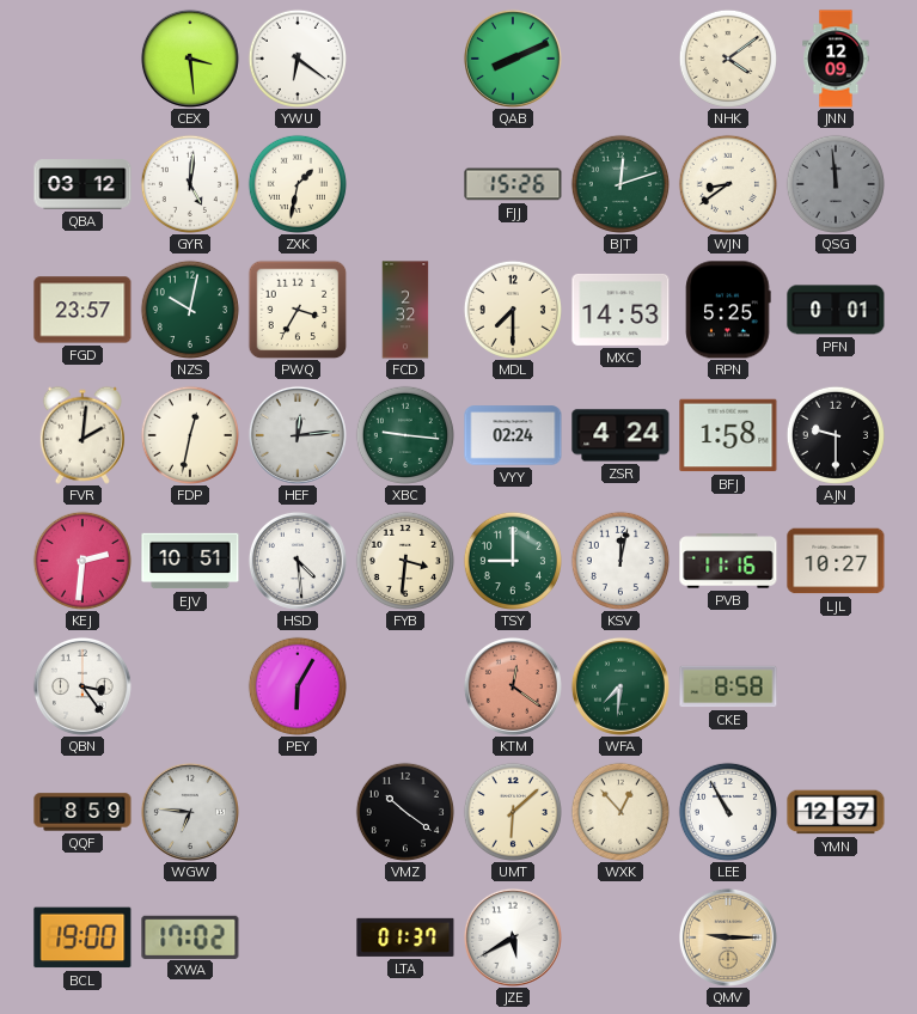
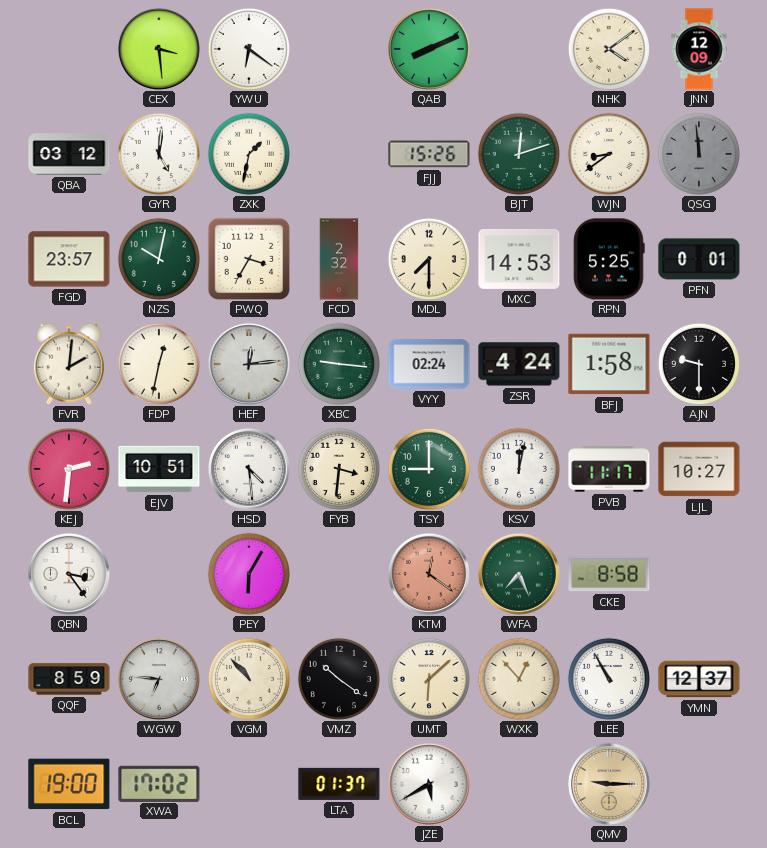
PVB: 11:16 -> 11:17 (609, 469)
WFA: 7:31 -> 7:26 (519, 574)
VGM: none -> 10:53 (249, 679)
